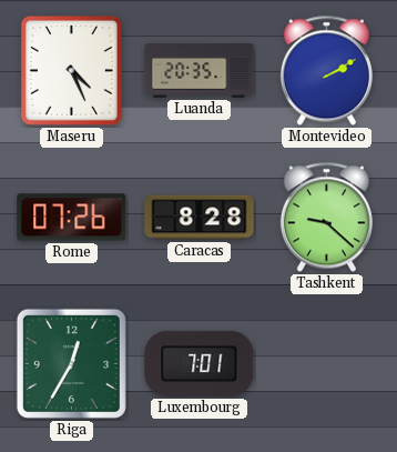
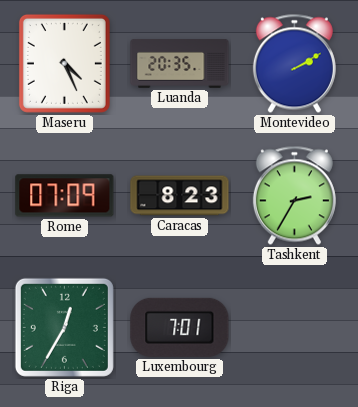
Rome: 07:26 -> 07:09 (65, 196)
Caracas: 8:28 -> 8:23 (180, 196)
Tashkent: 9:22 -> 2:35 (294, 196)
